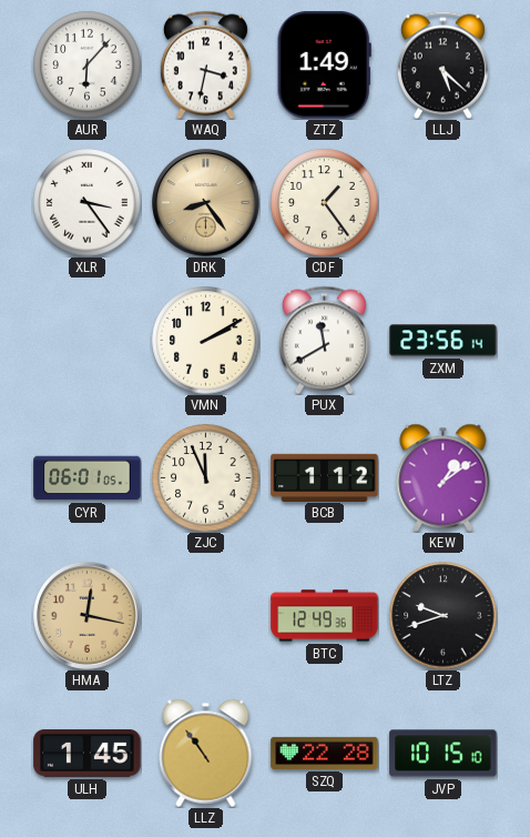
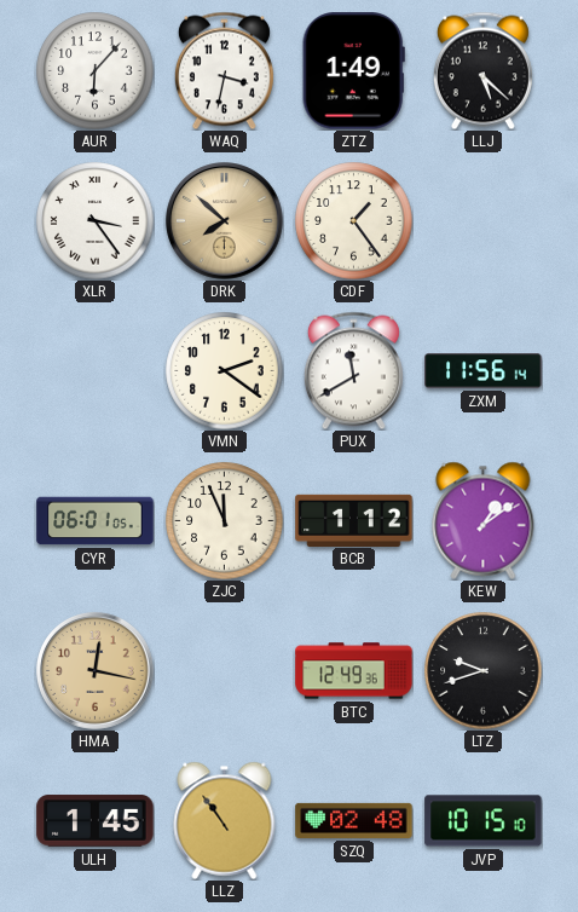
DRK: 8:24 -> 7:52 (225, 221)
VMN: 2:10 -> 2:21 (225, 371)
ZXM: 23:56 -> 11:56 (484, 371)
SZQ: 22:28 -> 02:48 (354, 820)
